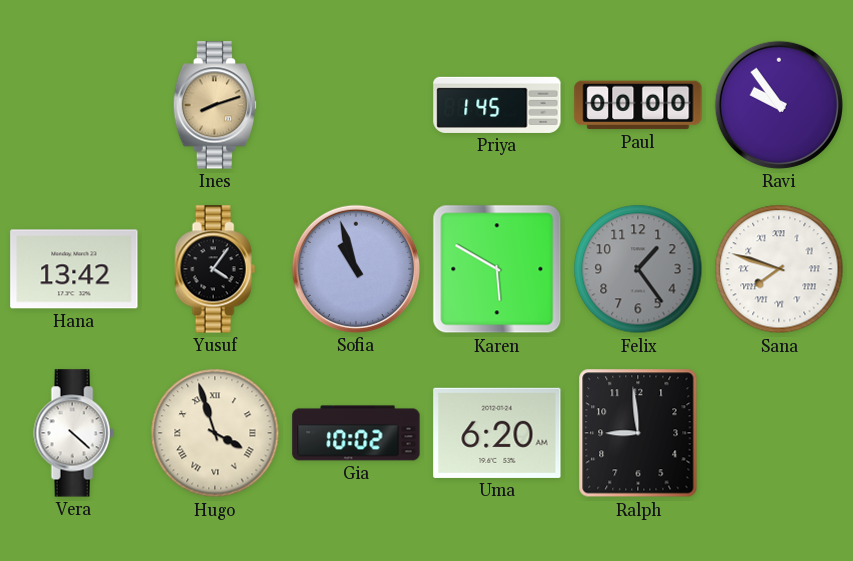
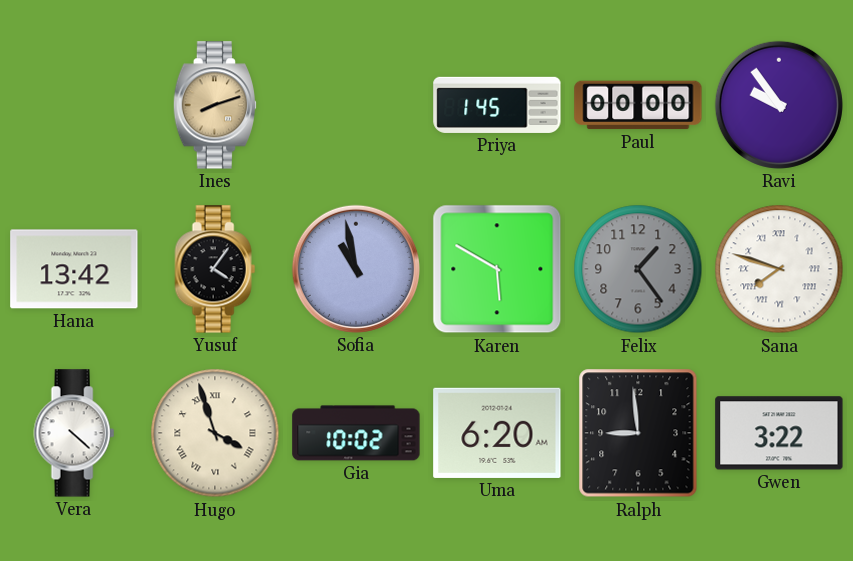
Sofia: 10:57 -> 10:58 (356, 269)
Gwen: none -> 3:22 (779, 433)
